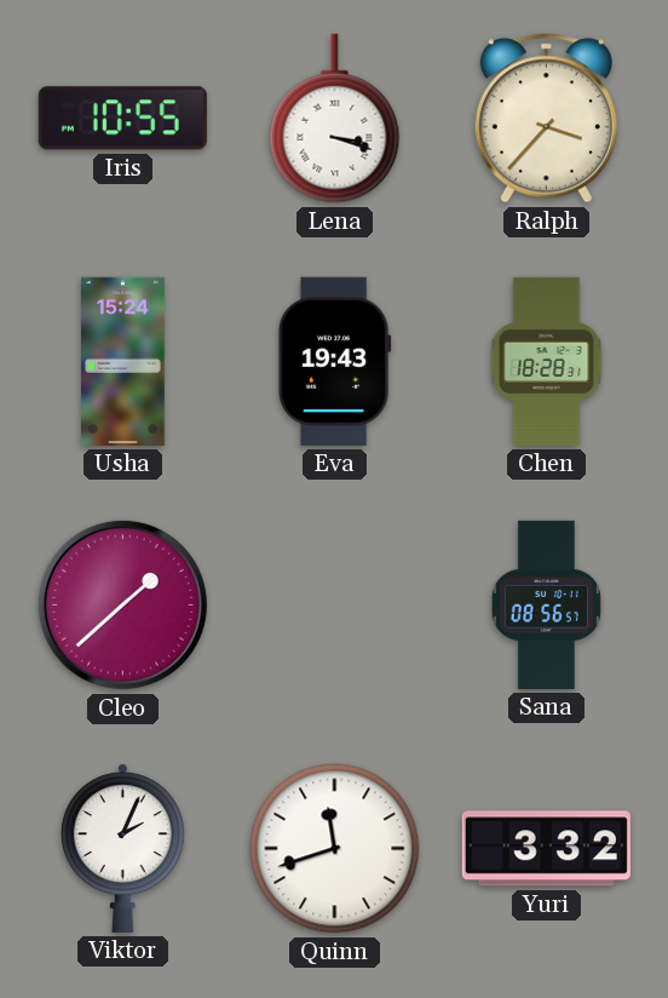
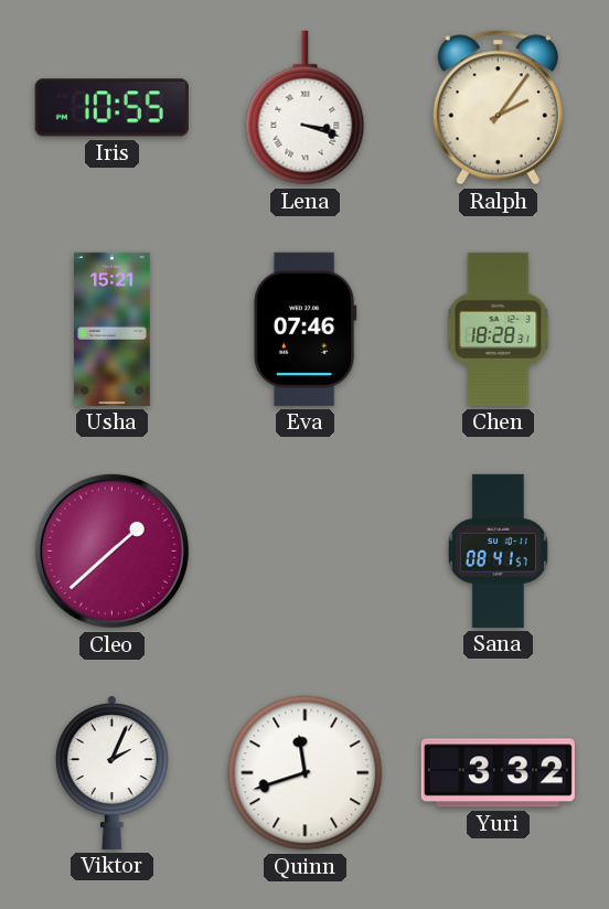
Ralph: 3:37 -> 2:06 (498, 108)
Usha: 15:24 -> 15:21 (113, 329)
Eva: 19:43 -> 07:46 (304, 329)
Sana: 08:56 -> 08:41 (498, 550)
